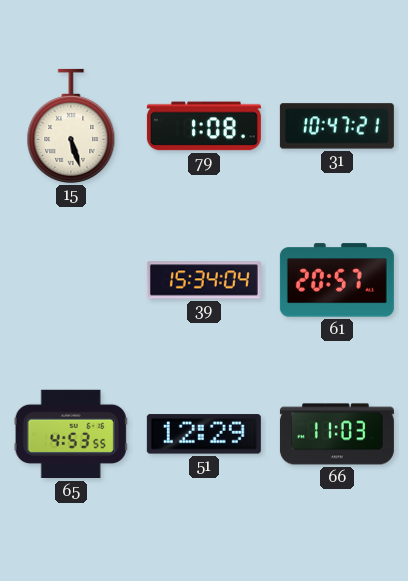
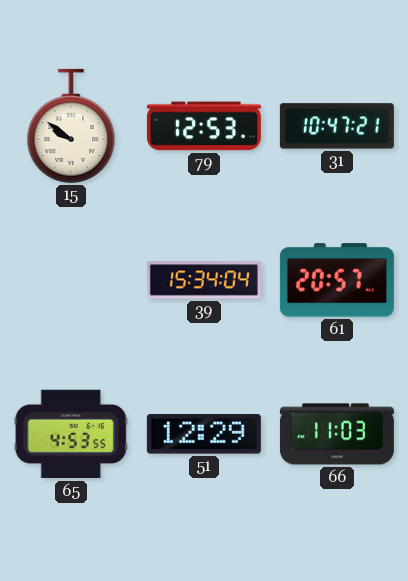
15: 5:27 -> 9:51 (71, 126)
79: 1:08 -> 12:53 (204, 126)
